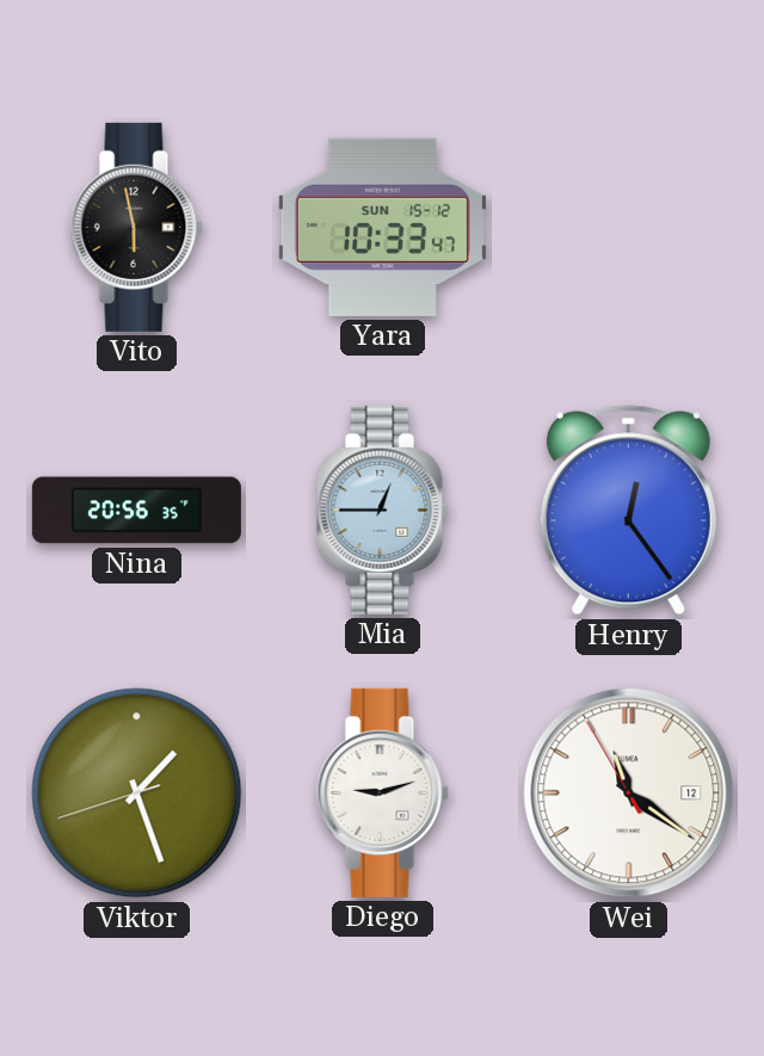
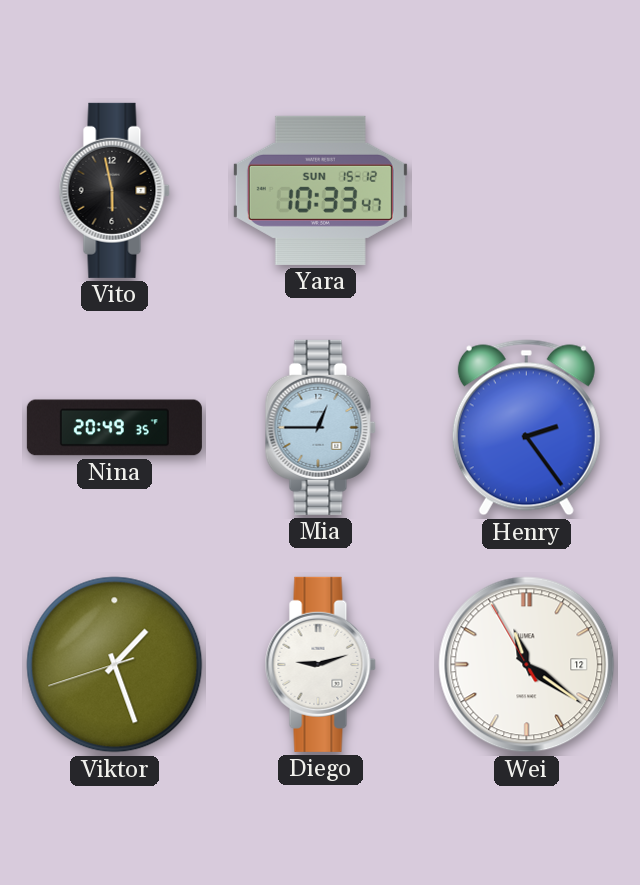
Nina: 20:56 -> 20:49 (114, 428)
Henry: 12:24 -> 2:24 (526, 428)
